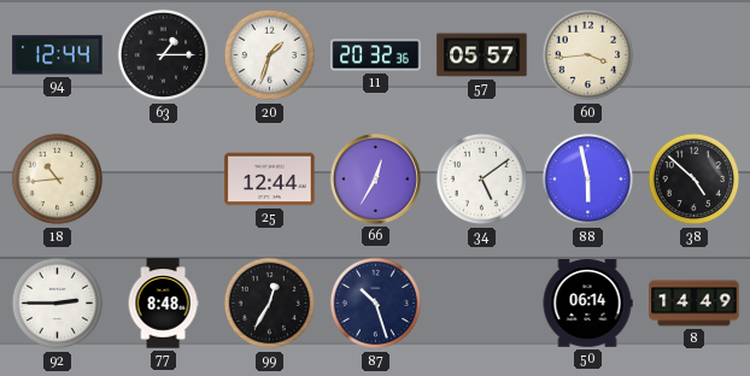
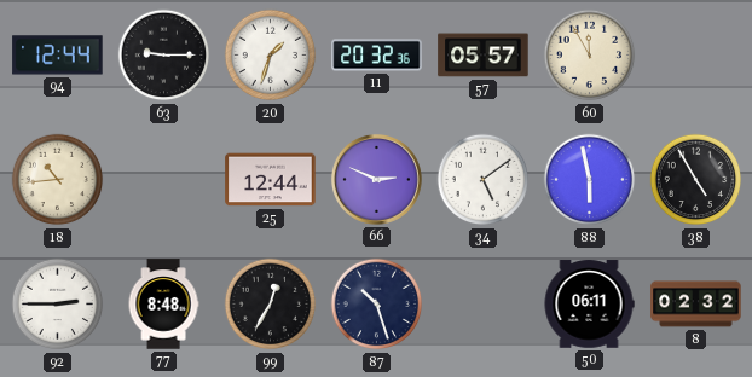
63: 1:15 -> 9:15 (164, 56)
60: 3:44 -> 11:55 (590, 56)
66: 12:35 -> 2:49 (376, 179)
38: 4:52 -> 4:55 (696, 180)
50: 06:14 -> 06:11 (589, 304)
8: 14:49 -> 02:32 (696, 304)
